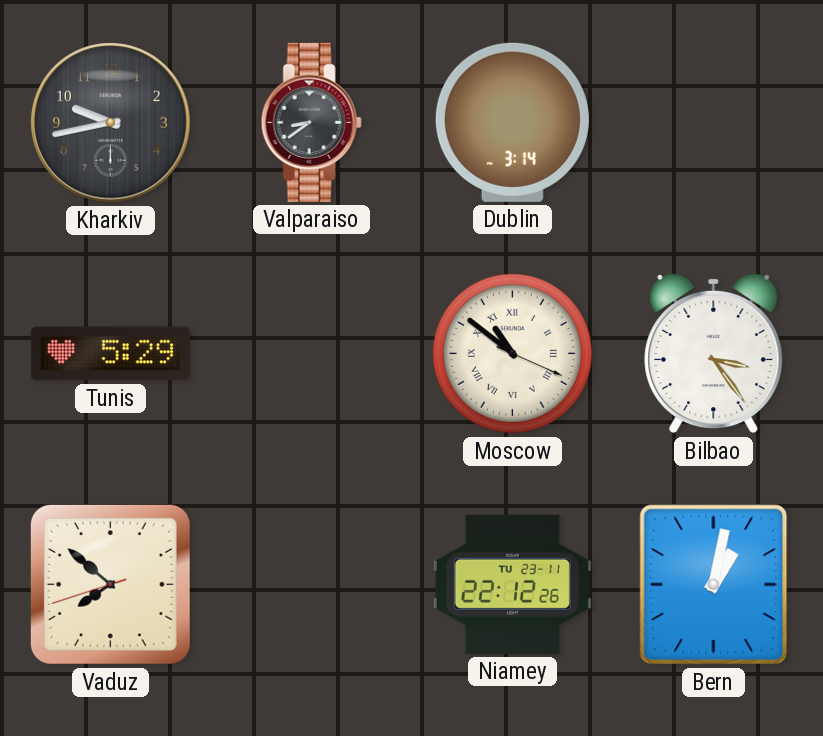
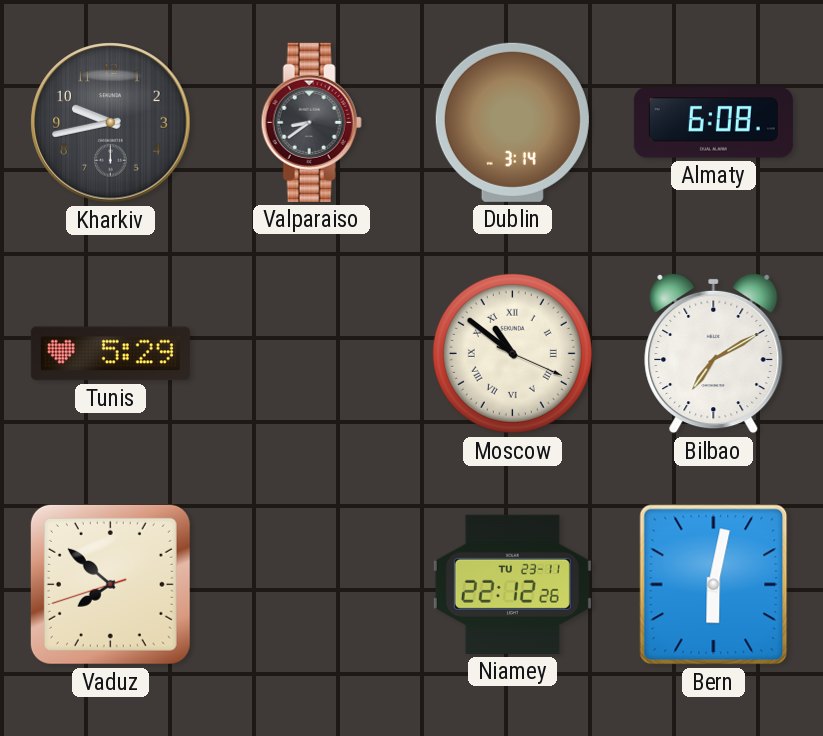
Almaty: none -> 6:08 (713, 123)
Bilbao: 3:24 -> 7:10 (714, 353)
Bern: 1:02 -> 6:02 (714, 585)
